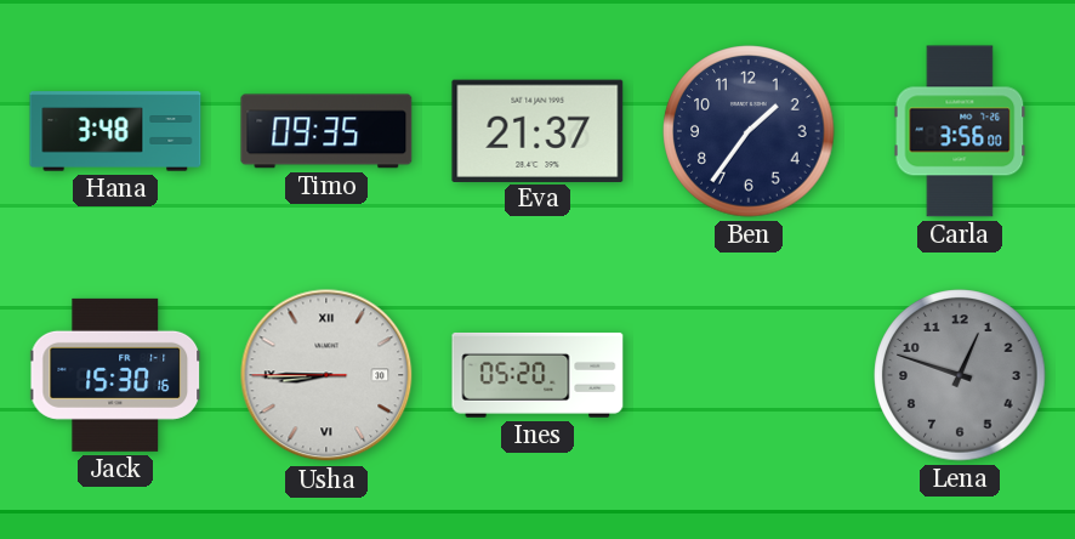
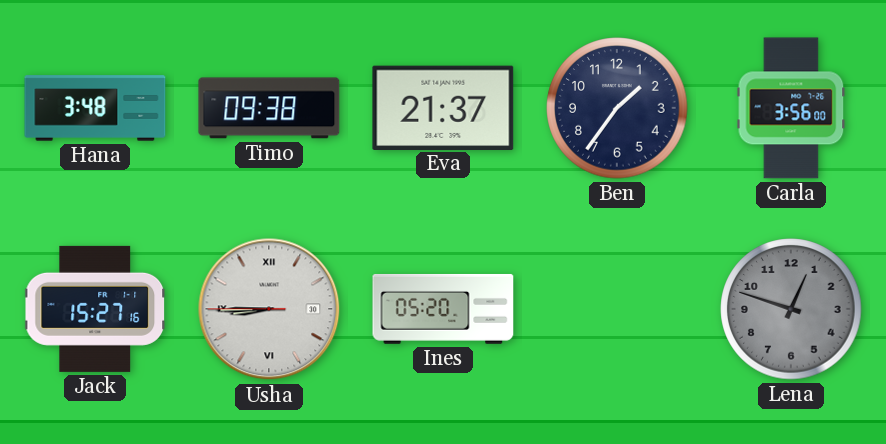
Timo: 09:35 -> 09:38 (269, 108)
Jack: 15:30 -> 15:27 (96, 309)
